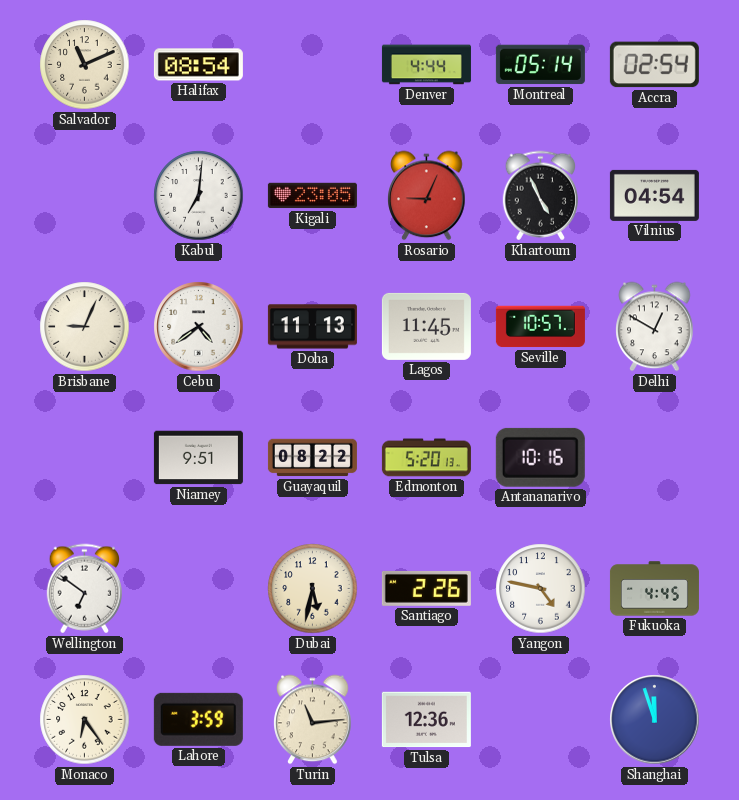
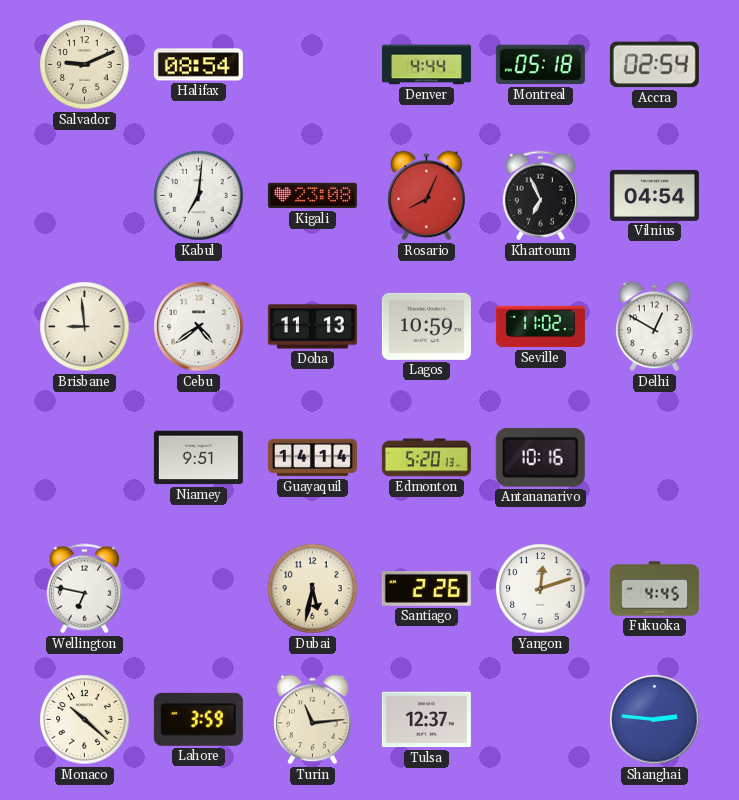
Salvador: 11:11 -> 9:11 (85, 65)
Montreal: 05:14 -> 05:18 (540, 65)
Kigali: 23:05 -> 23:08 (312, 196)
Rosario: 9:04 -> 8:04 (427, 196)
Khartoum: 4:56 -> 6:56 (540, 196)
Brisbane: 9:04 -> 8:59 (85, 327)
Lagos: 11:45 -> 10:59 (426, 326)
Seville: 10:57 -> 11:02 (540, 327)
Guayaquil: 08:22 -> 14:14 (312, 458)
Wellington: 6:51 -> 6:47 (84, 589)
Yangon: 4:47 -> 12:12 (541, 589)
Monaco: 6:24 -> 10:22 (85, 720)
Tulsa: 12:36 -> 12:37 (426, 720)
Shanghai: 11:57 -> 2:46 (655, 720)
